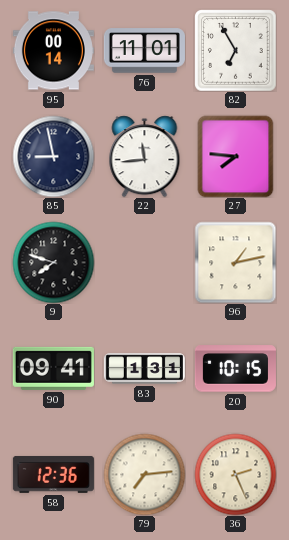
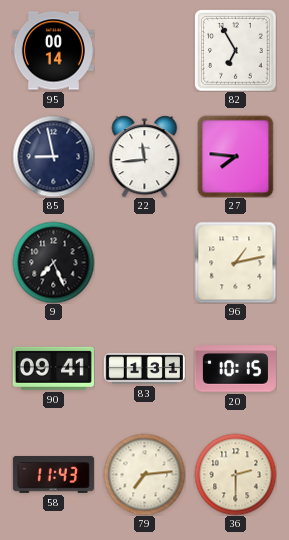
76: 11:01 -> none (144, 51)
9: 7:48 -> 7:26 (53, 262)
58: 12:36 -> 11:43 (53, 474)
36: 2:26 -> 2:30 (235, 474)
